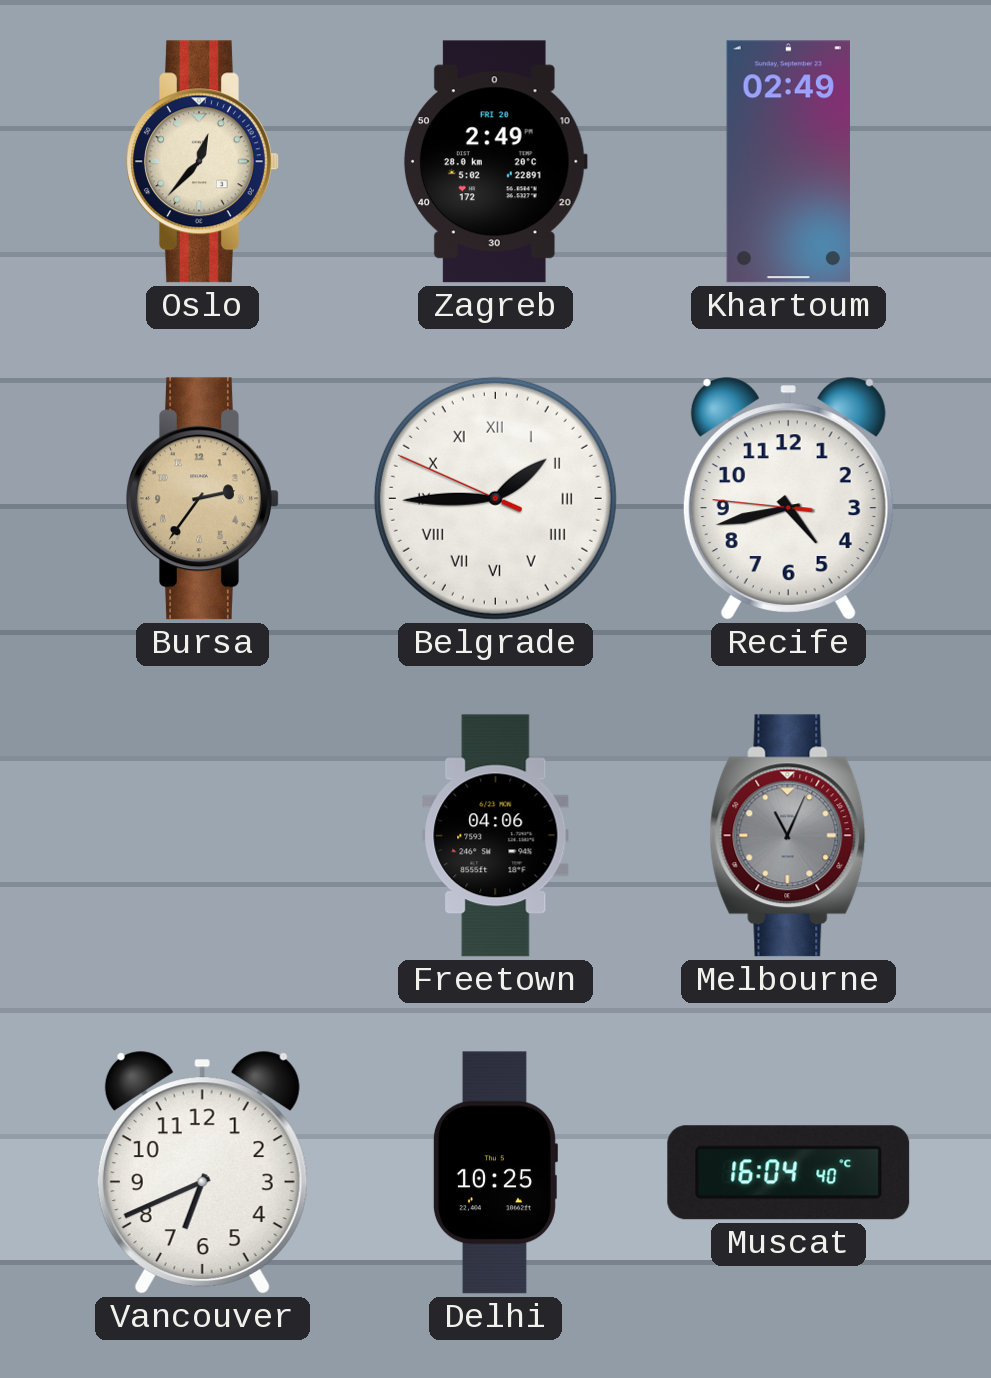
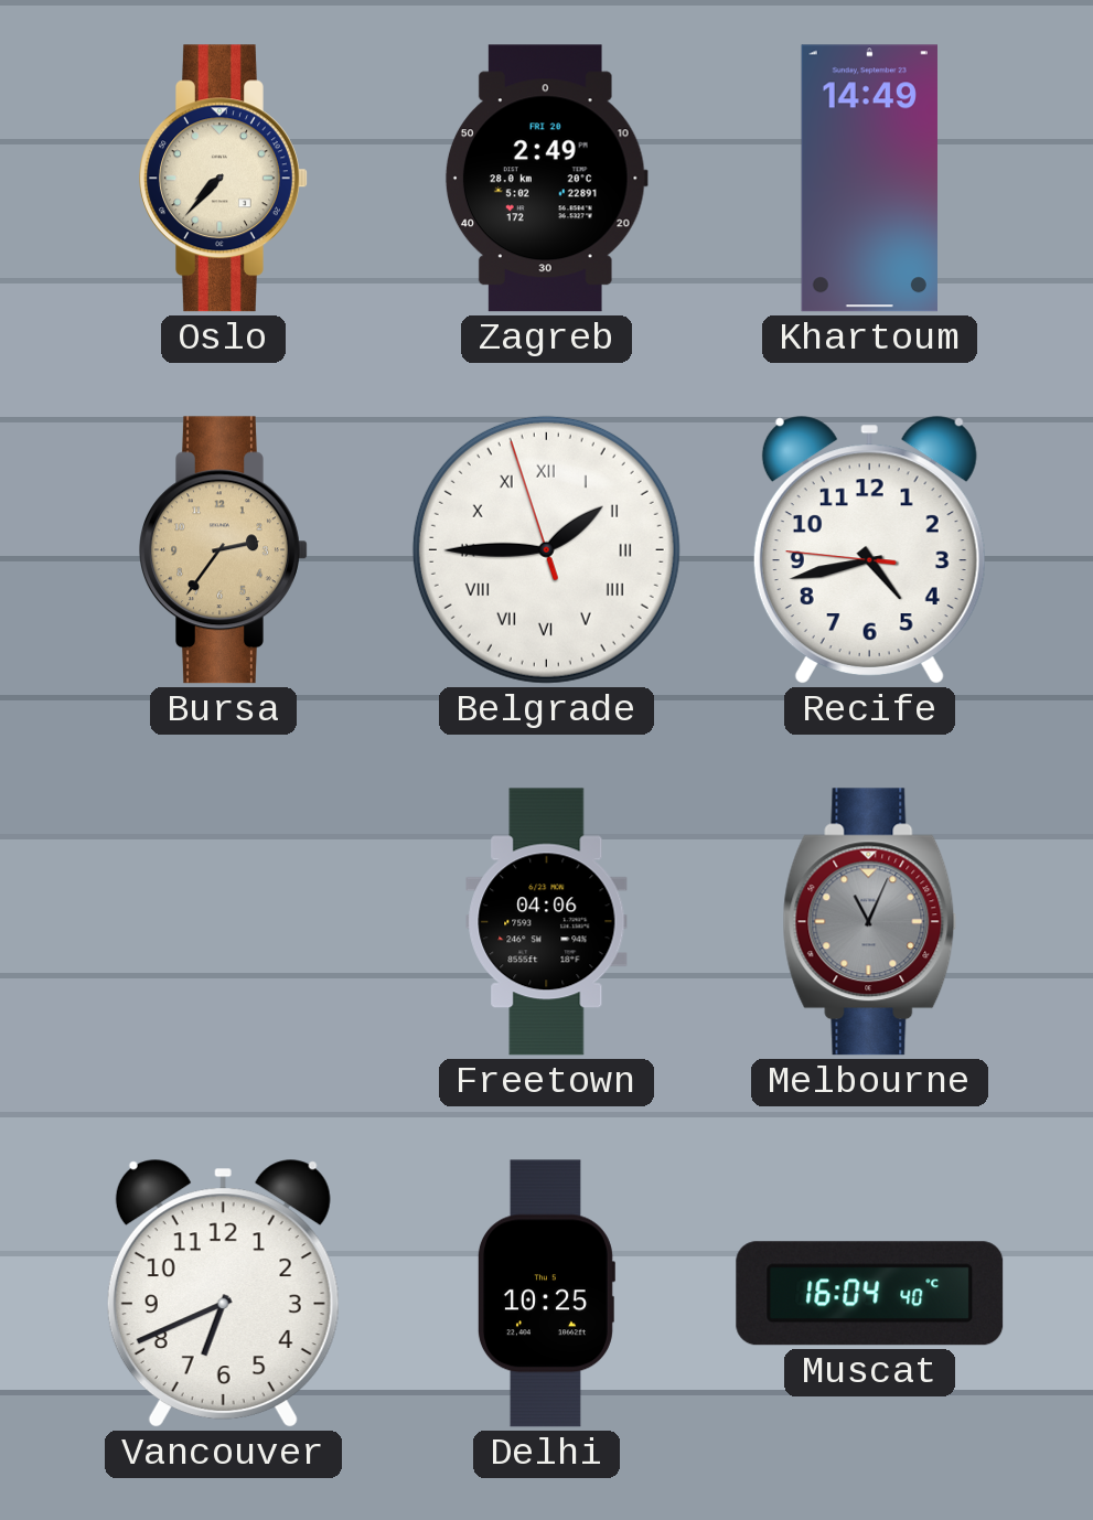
Oslo: 12:37 -> 7:37 (224, 179)
Khartoum: 02:49 -> 14:49 (869, 179)
Belgrade: 1:44:49 -> 1:44:57 (546, 549)
